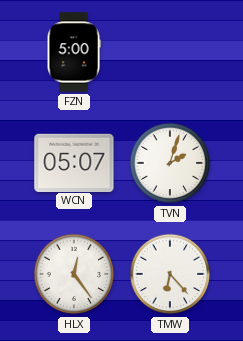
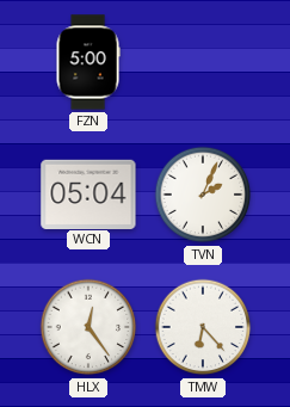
WCN: 05:07 -> 05:04 (88, 193)
TVN: 2:03 -> 2:04 (203, 195)
